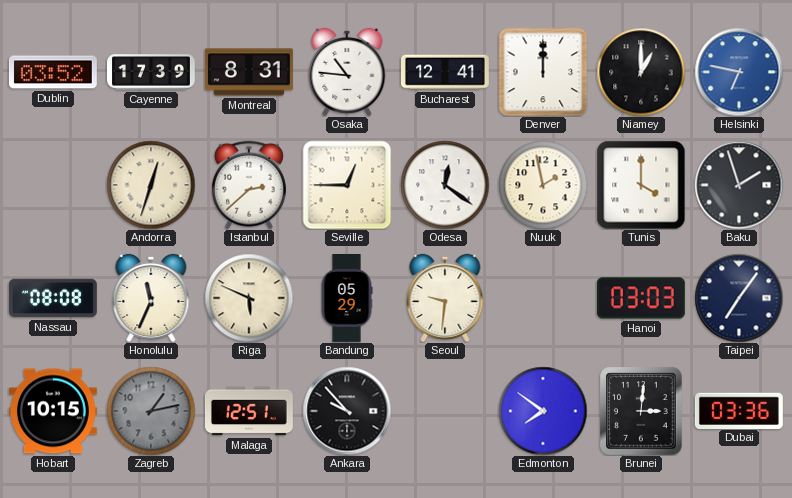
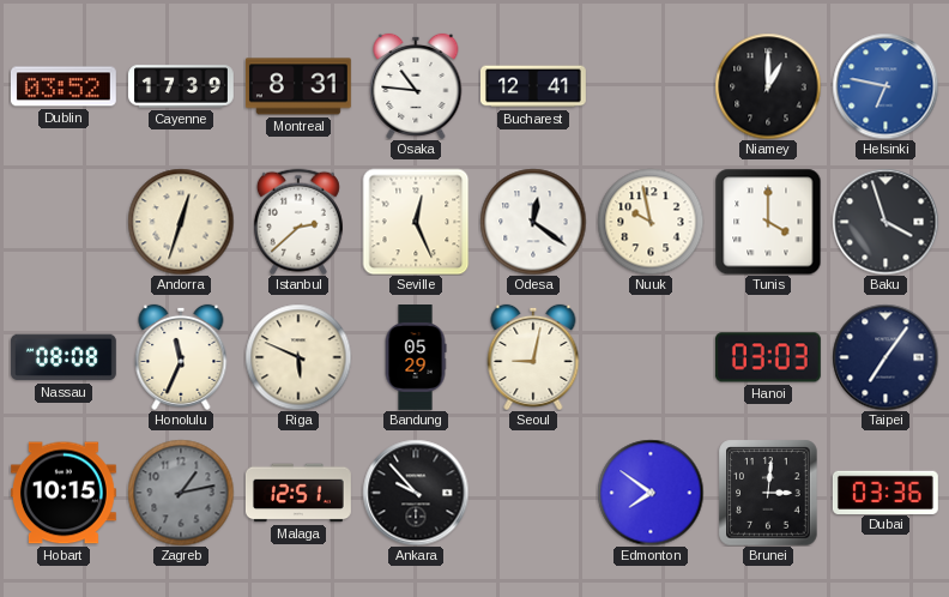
Denver: 12:00 -> none (543, 72)
Seville: 12:45 -> 12:26 (416, 222)
Nuuk: 1:58 -> 9:58 (651, 222)
Baku: 1:57 -> 3:57 (885, 222)
Seoul: 9:31 -> 9:02 (533, 357)
